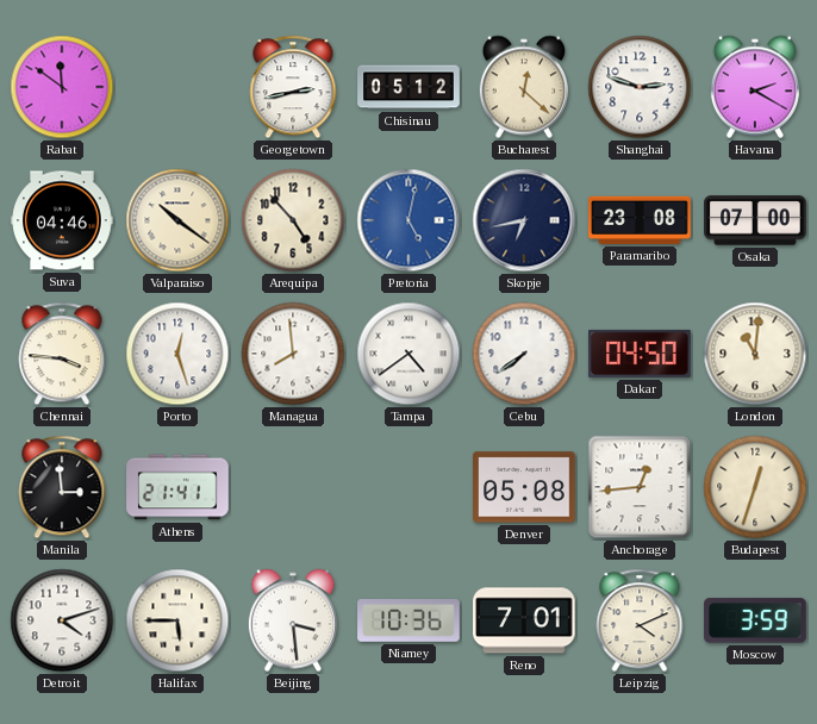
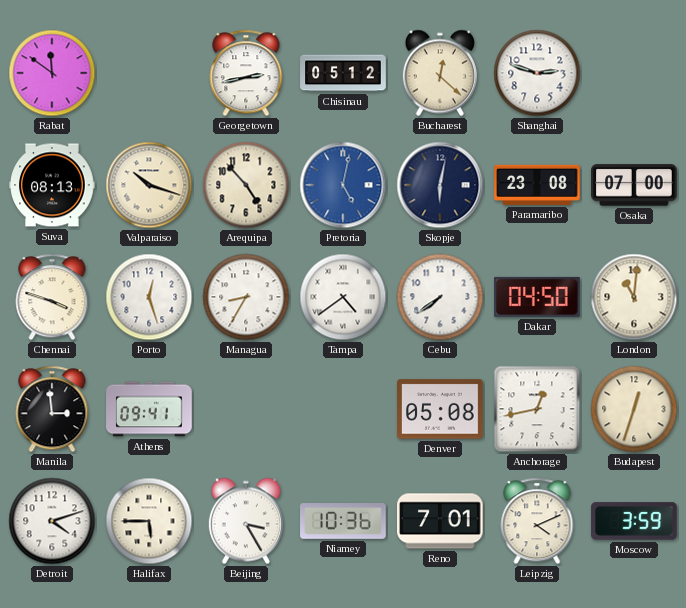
Havana: 2:20 -> none (755, 87)
Suva: 04:46 -> 08:13 (52, 185)
Valparaiso: 10:21 -> 10:18 (149, 185)
Skopje: 6:43 -> 6:02 (440, 185)
Chennai: 3:46 -> 3:48 (52, 297)
Managua: 7:59 -> 8:35 (246, 297)
Athens: 21:41 -> 09:41 (149, 409)
Anchorage: 12:44 -> 12:43 (537, 409)
Beijing: 3:29 -> 3:25 (246, 521)
